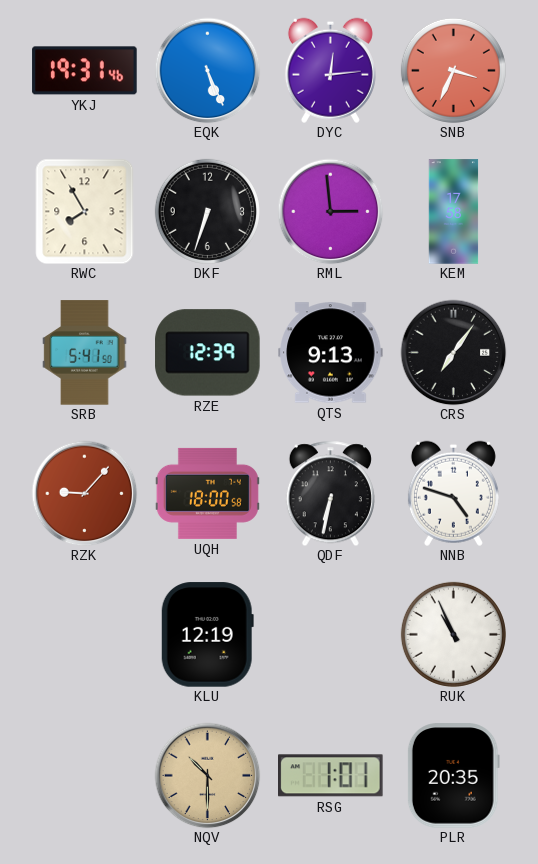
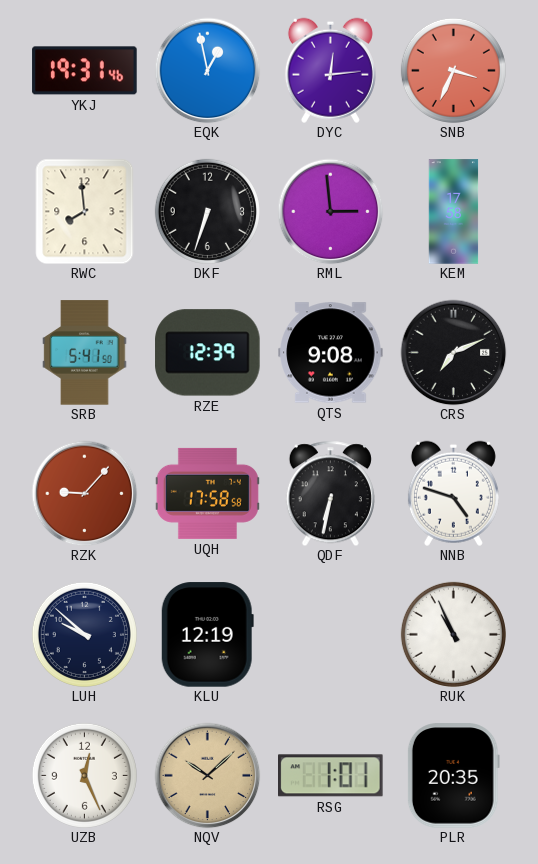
EQK: 5:26 -> 12:58 (207, 70)
RWC: 7:55 -> 7:59 (85, 211)
QTS: 9:13 -> 9:08 (331, 353)
CRS: 7:06 -> 7:11 (453, 352)
UQH: 18:00 -> 17:58 (207, 493)
LUH: none -> 9:52 (84, 634)
UZB: none -> 12:26 (84, 775)
NQV: 10:30 -> 10:08 (207, 775)
